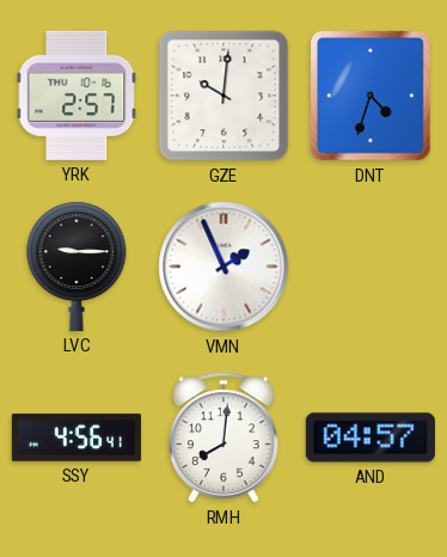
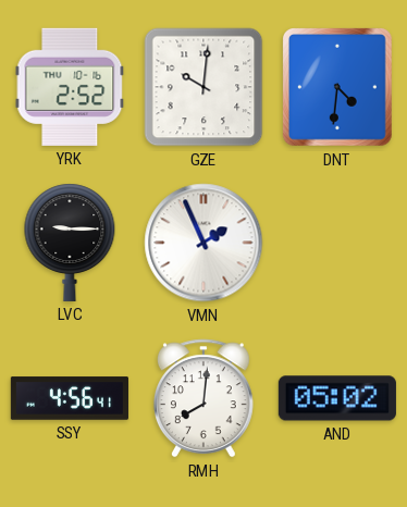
YRK: 2:57 -> 2:52 (70, 87)
DNT: 4:33 -> 4:31 (338, 88)
AND: 04:57 -> 05:02 (337, 398)
